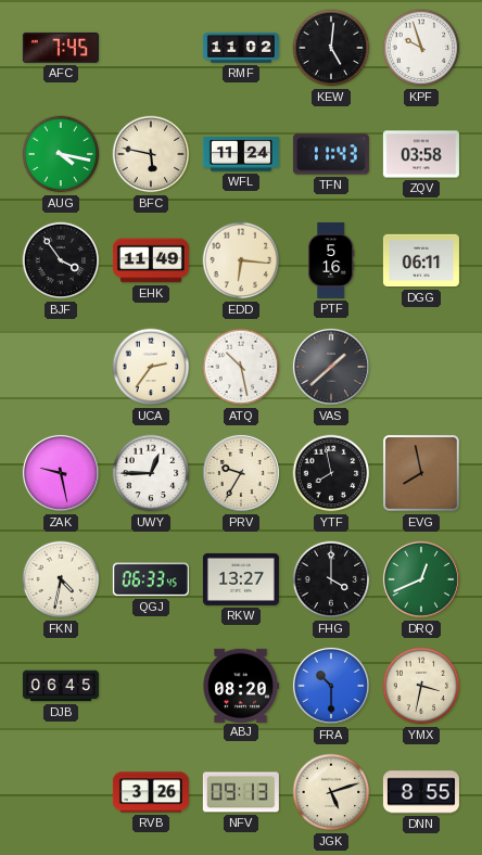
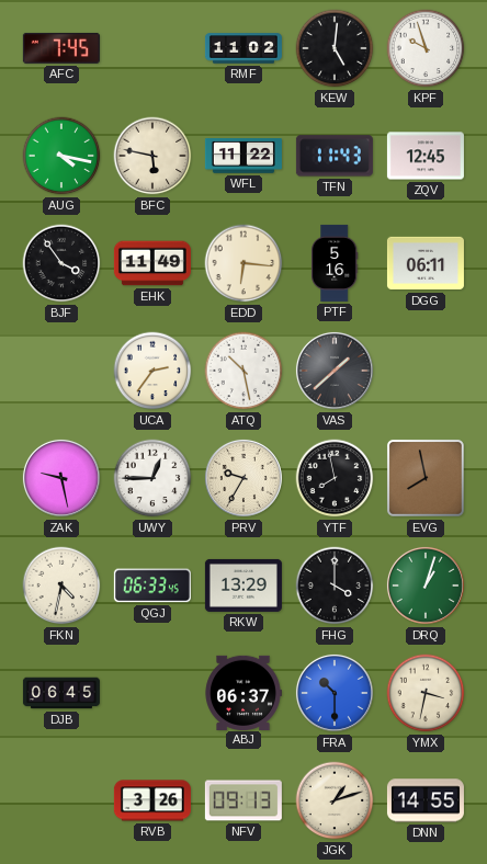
WFL: 11:24 -> 11:22 (243, 157)
ZQV: 03:58 -> 12:45 (426, 156)
RKW: 13:27 -> 13:29 (243, 586)
DRQ: 12:41 -> 1:03 (426, 586)
ABJ: 08:20 -> 06:37 (243, 692)
JGK: 5:12 -> 1:12 (335, 800)
DNN: 8:55 -> 14:55 (426, 800)
